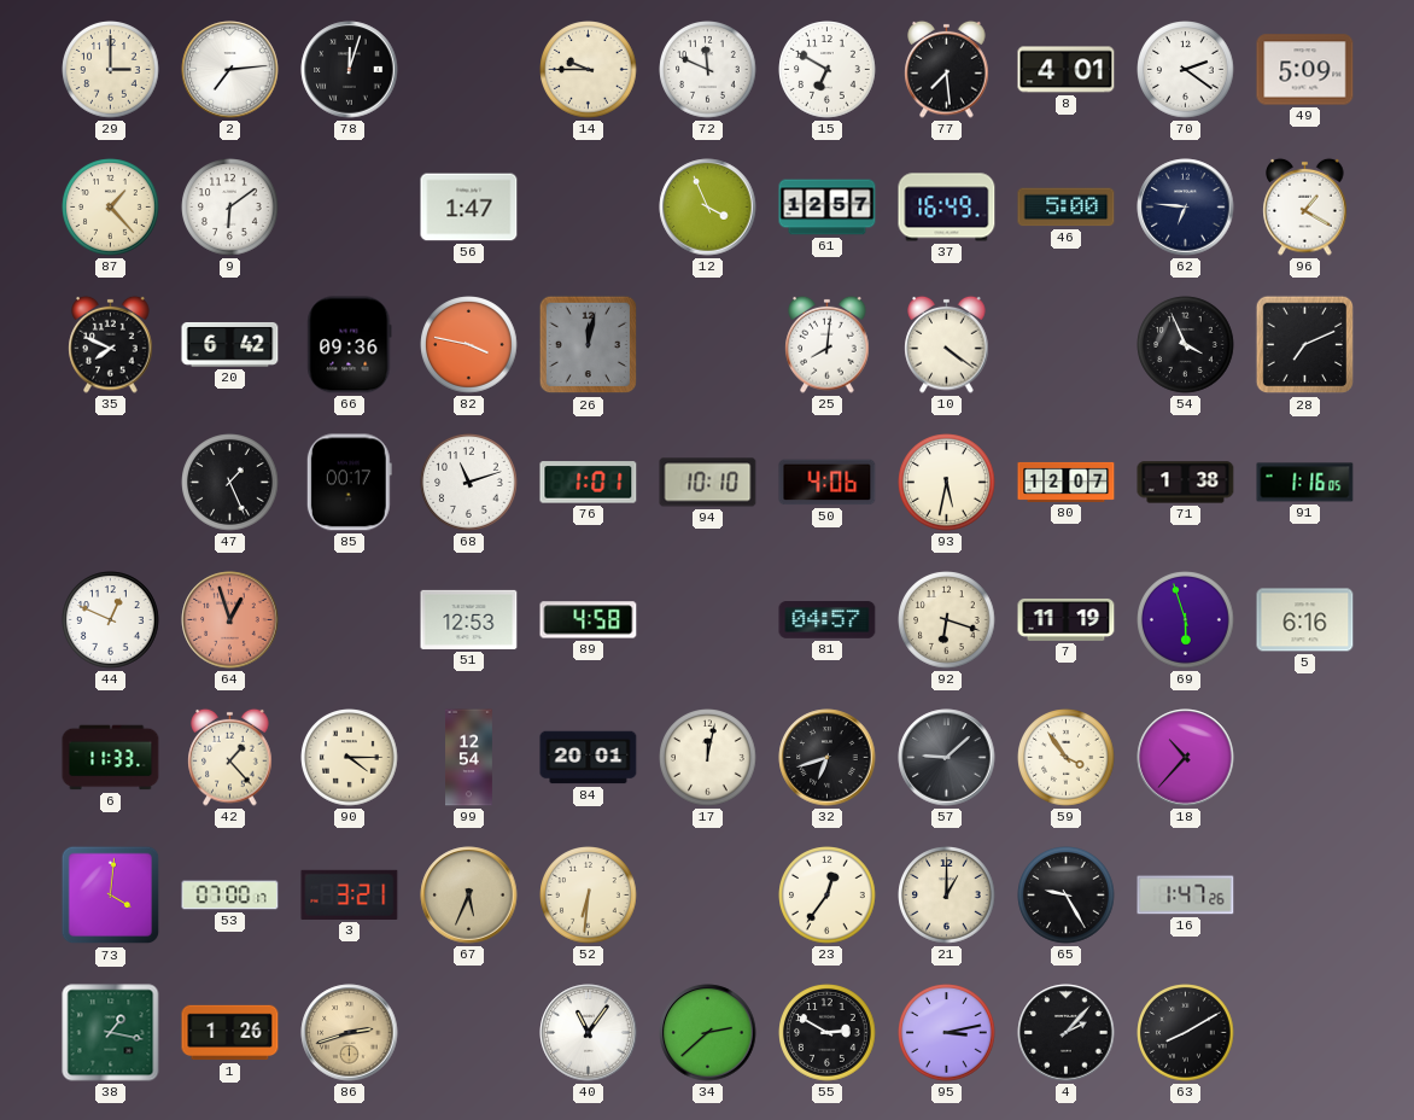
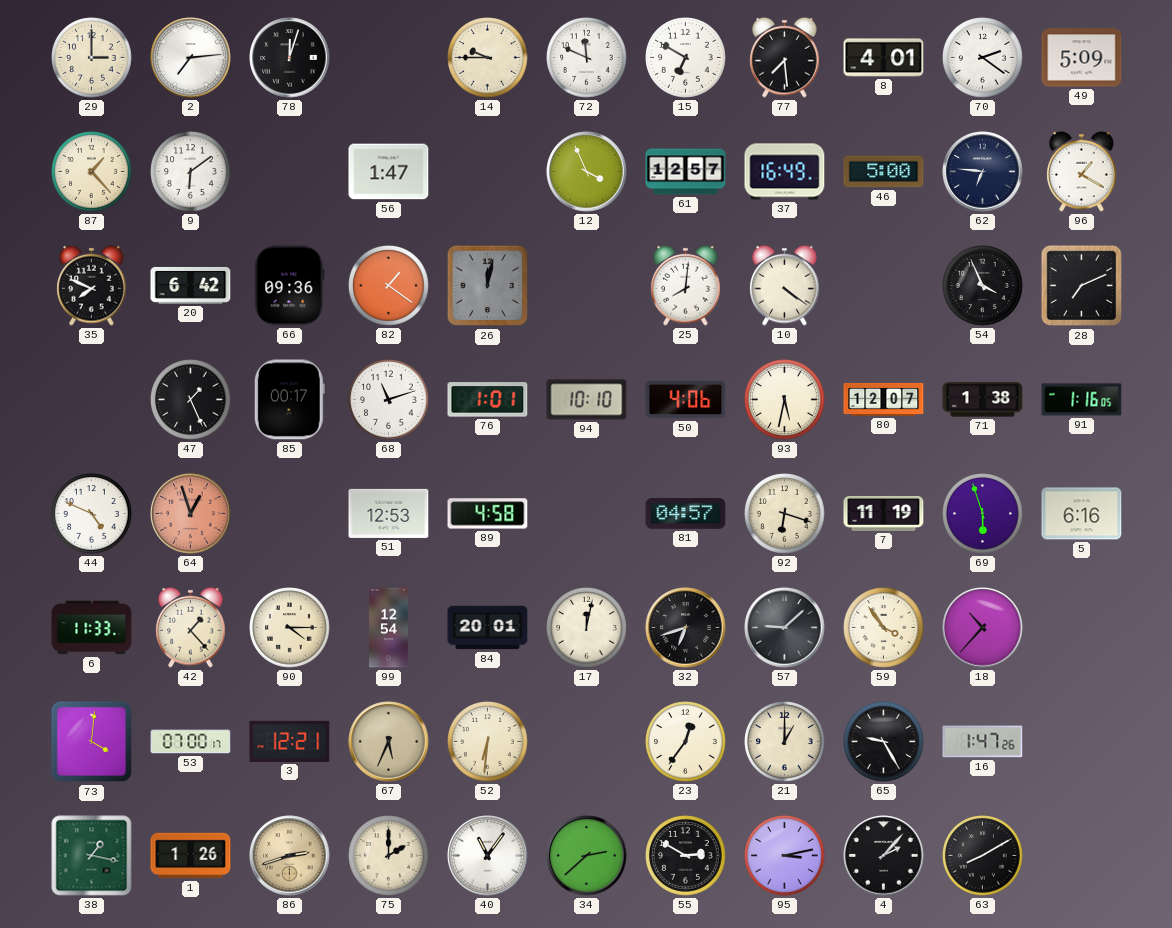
82: 3:47 -> 1:21 (389, 286)
44: 12:49 -> 4:49 (92, 514)
3: 3:21 -> 12:21 (290, 741)
75: none -> 2:00 (389, 856)
